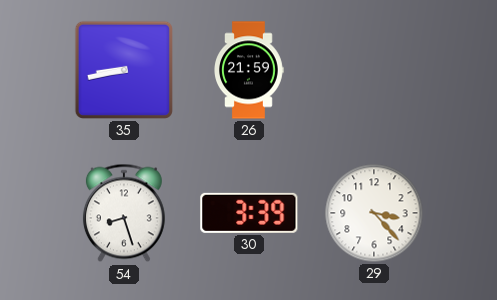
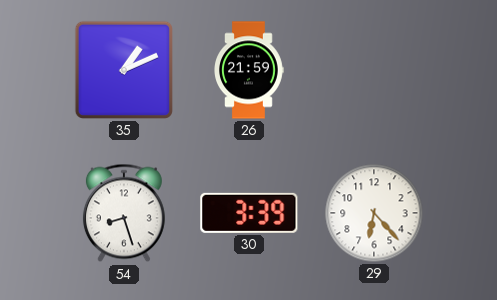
35: 8:43 -> 1:11 (124, 70)
29: 3:23 -> 6:23 (374, 213)
